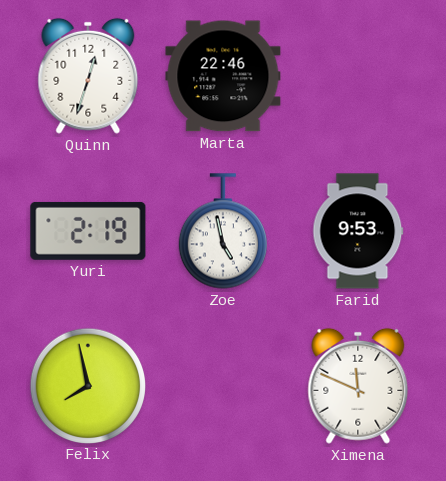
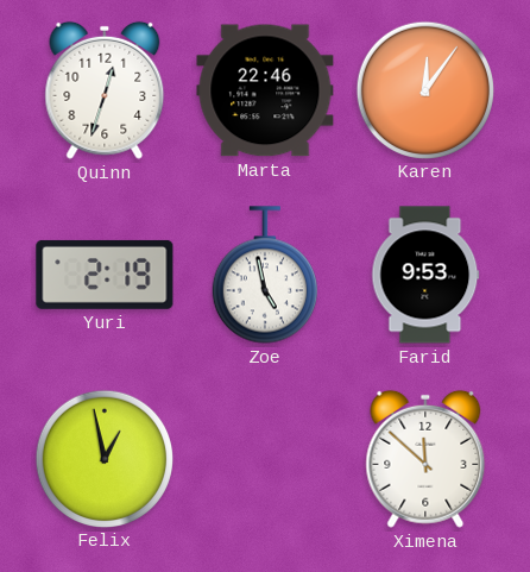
Karen: none -> 12:06 (424, 89)
Felix: 7:58 -> 12:58 (103, 458)
Ximena: 11:49 -> 11:52 (425, 459)
